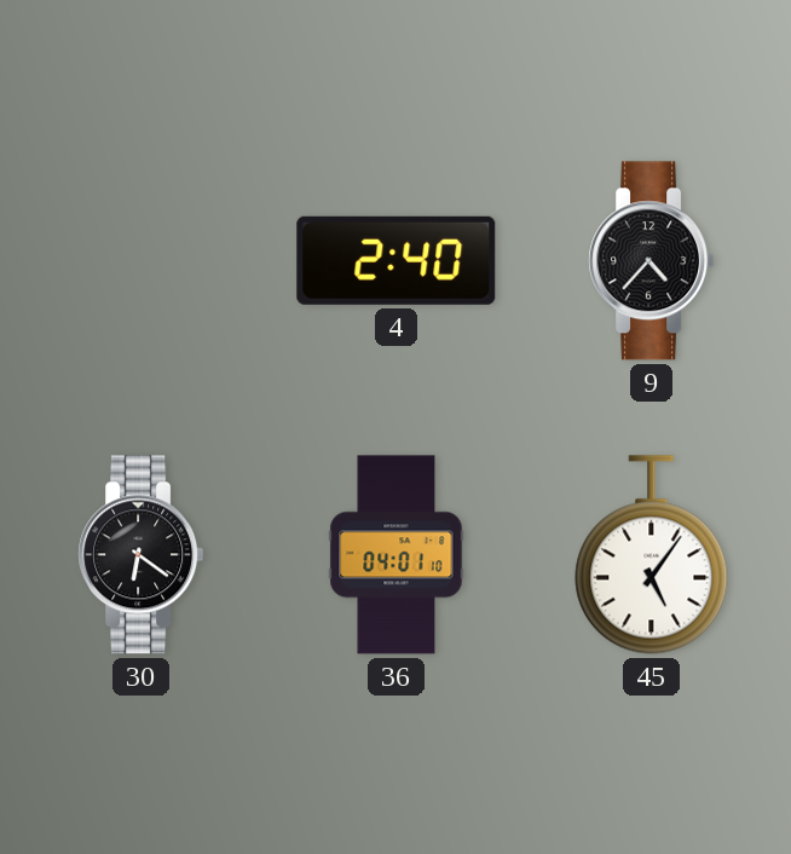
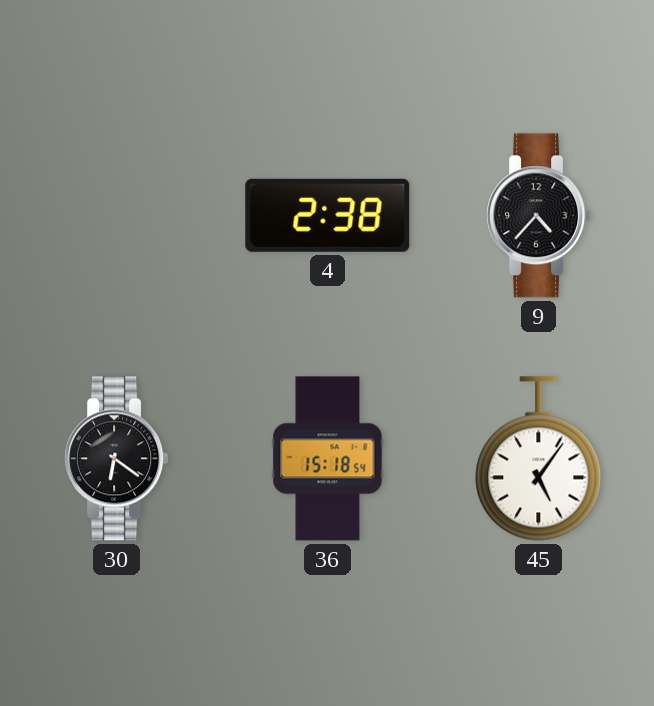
4: 2:40 -> 2:38 (328, 215)
36: 04:01 -> 15:18 (328, 459)
